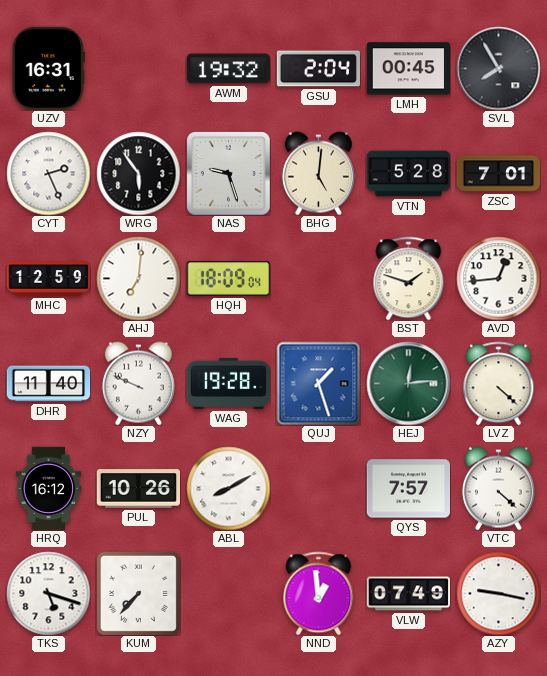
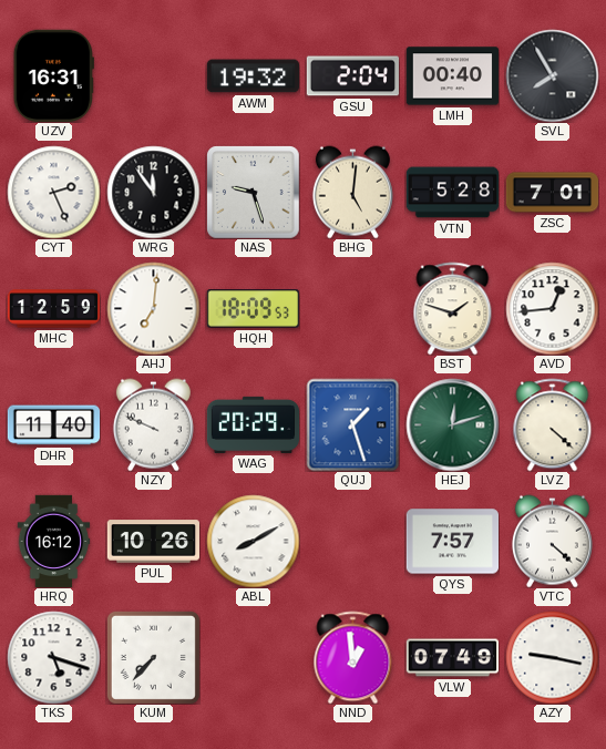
LMH: 00:45 -> 00:40 (452, 76)
WRG: 5:54 -> 11:54 (153, 192)
HQH: 18:09:04 -> 18:09:53 (253, 309)
WAG: 19:28 -> 20:29 (253, 424)
HEJ: 12:14 -> 12:12 (452, 424)
